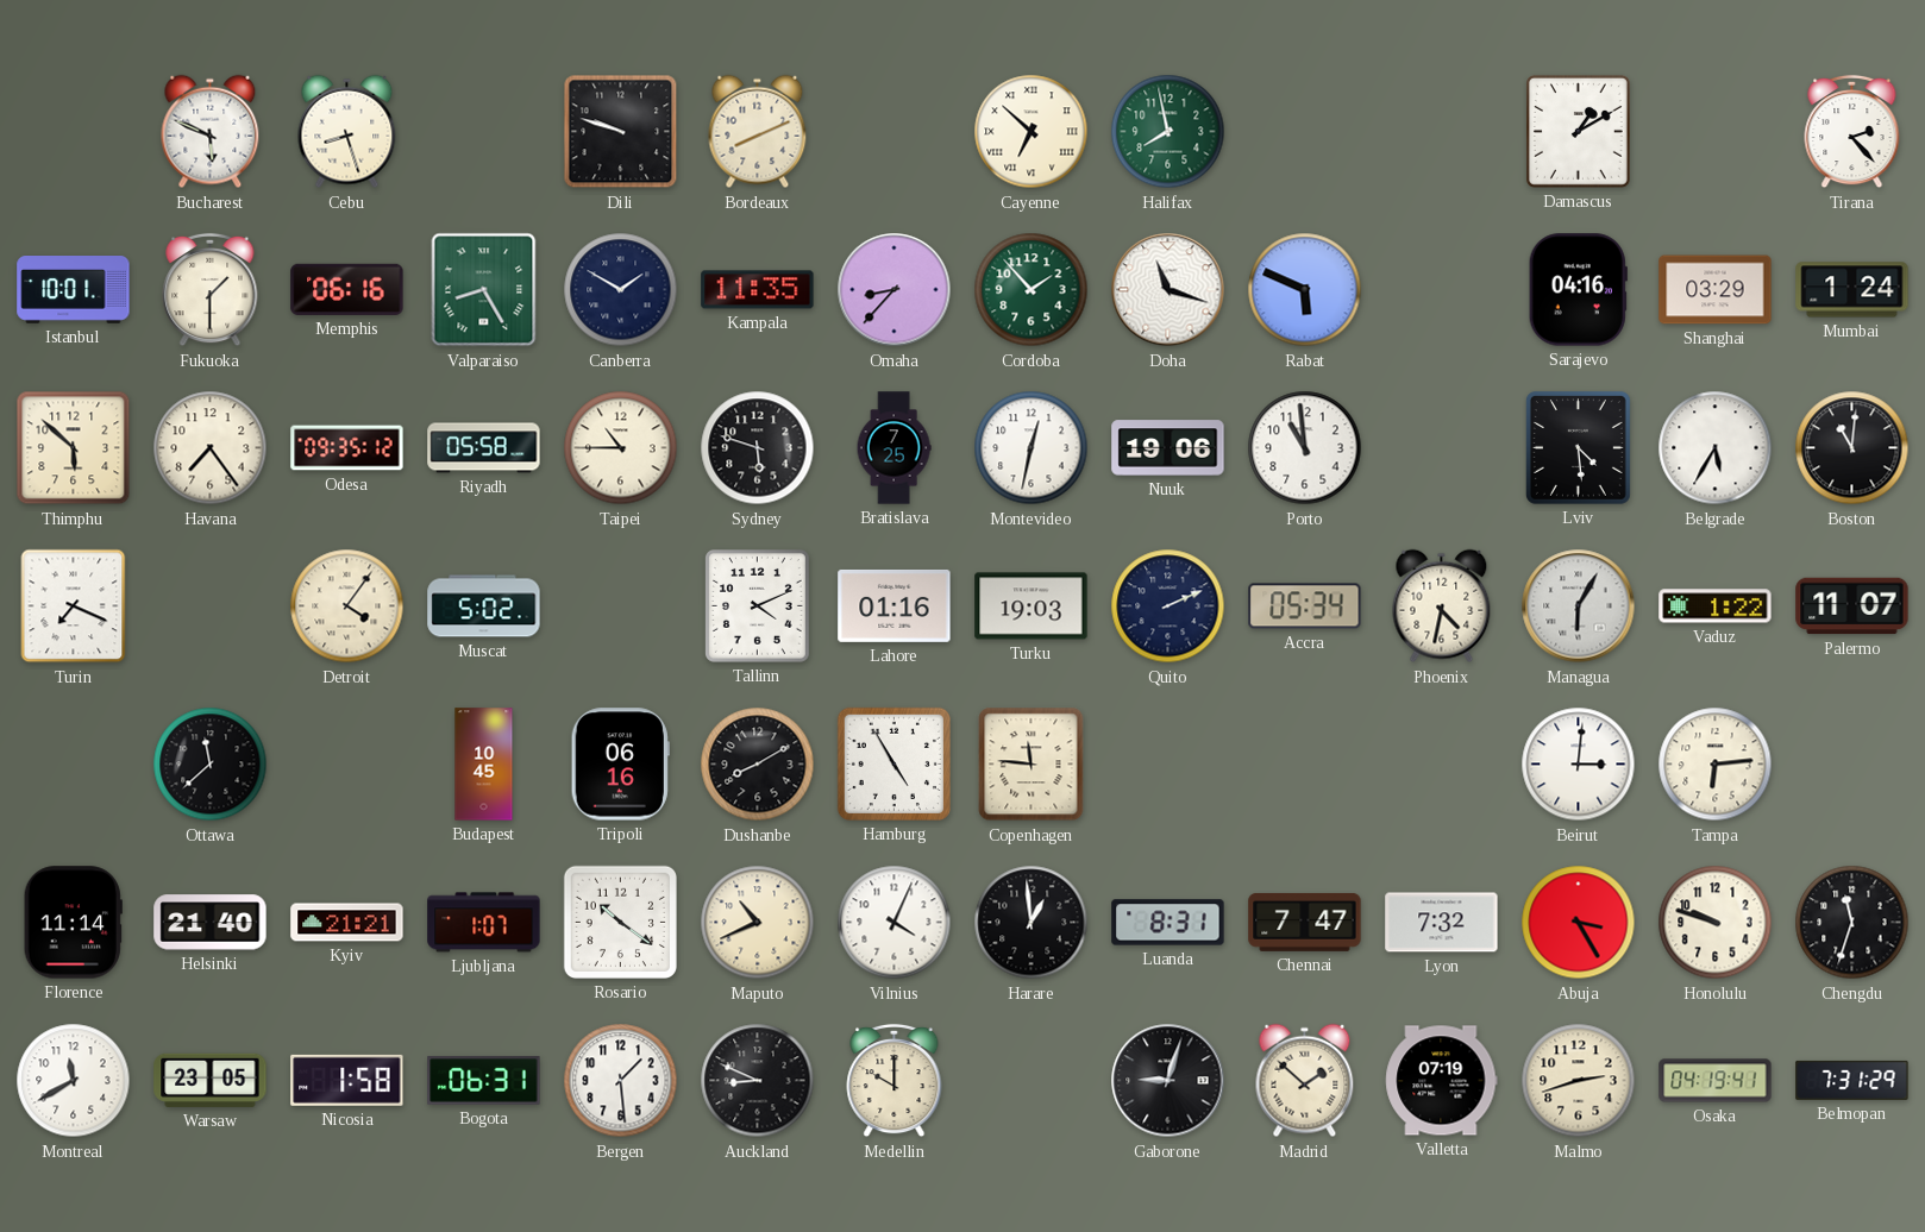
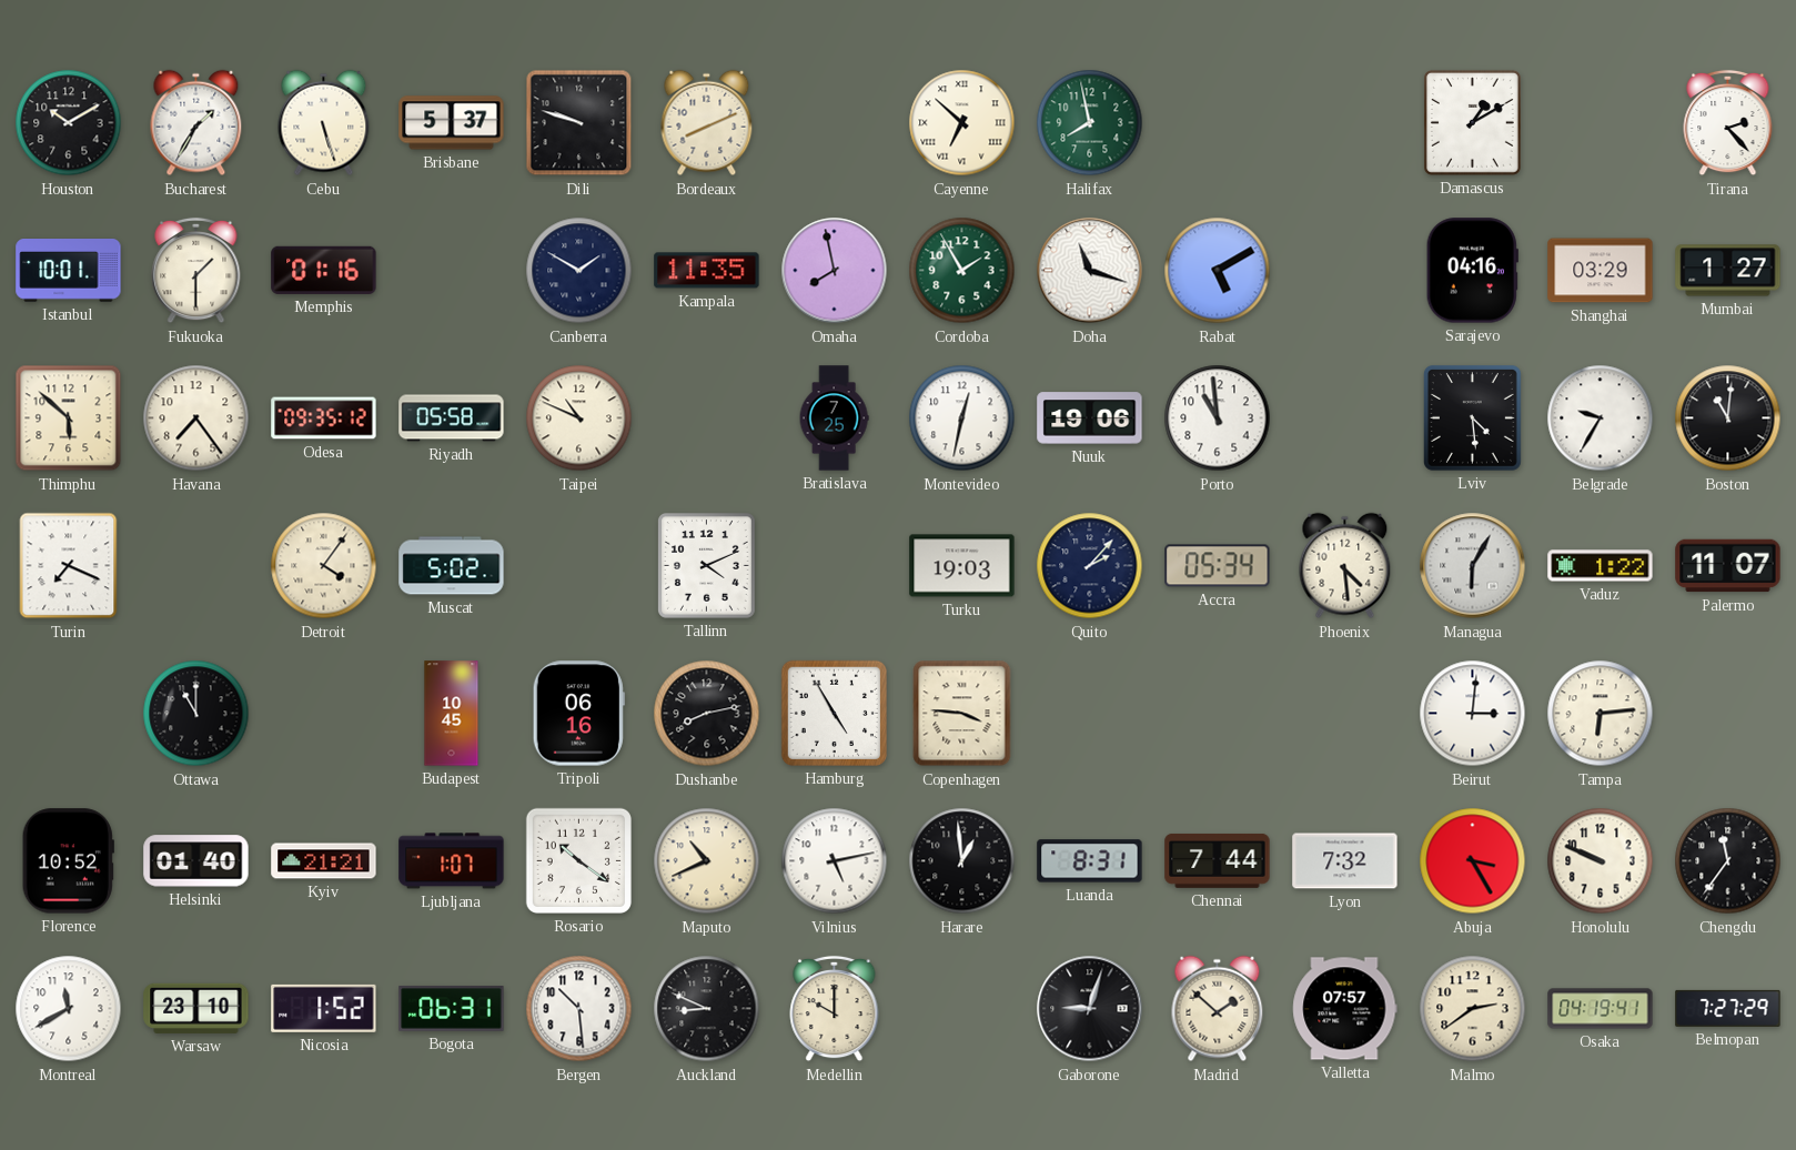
Houston: none -> 10:10 (69, 123)
Bucharest: 5:49 -> 1:35 (196, 123)
Cebu: 8:27 -> 5:27 (324, 123)
Brisbane: none -> 5:37 (452, 123)
Memphis: 06:16 -> 01:16 (324, 270)
Valparaiso: 8:25 -> none (484, 290)
Omaha: 8:37 -> 7:58 (835, 271)
Cordoba: 1:53 -> 1:55 (962, 271)
Rabat: 5:49 -> 5:10 (1218, 271)
Mumbai: 1:24 -> 1:27 (1728, 271)
Taipei: 10:45 -> 10:49 (579, 418)
Sydney: 5:48 -> none (758, 448)
Belgrade: 5:35 -> 9:35 (1601, 418)
Lahore: 01:16 -> none (895, 605)
Quito: 2:11 -> 2:07 (1090, 566)
Phoenix: 4:32 -> 4:29 (1345, 566)
Ottawa: 11:38 -> 11:00 (196, 714)
Dushanbe: 8:10 -> 8:13 (707, 714)
Copenhagen: 11:46 -> 3:46 (962, 714)
Florence: 11:14 -> 10:52 (68, 861)
Helsinki: 21:40 -> 01:40 (196, 861)
Vilnius: 4:04 -> 5:13 (835, 861)
Chennai: 7:47 -> 7:44 (1218, 860)
Honolulu: 9:48 -> 9:49 (1601, 861)
Chengdu: 11:33 -> 11:36 (1728, 861)
Warsaw: 23:05 -> 23:10 (196, 1008)
Nicosia: 1:58 -> 1:52 (324, 1008)
Bergen: 1:29 -> 10:29 (579, 1009)
Valletta: 07:19 -> 07:57 (1345, 1009)
Malmo: 2:42 -> 2:39 (1473, 1009)
Belmopan: 7:31 -> 7:27 (1728, 1008)
